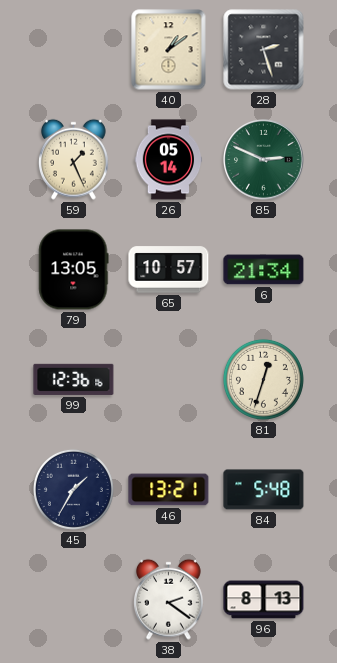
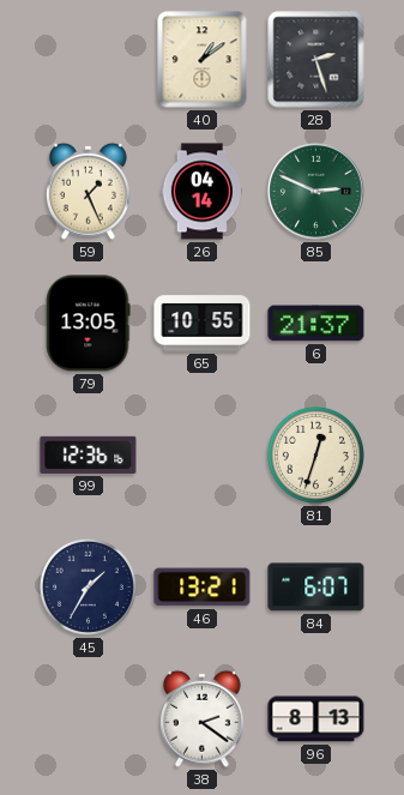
26: 05:14 -> 04:14 (203, 192)
65: 10:57 -> 10:55 (203, 324)
6: 21:34 -> 21:37 (316, 324)
84: 5:48 -> 6:07 (316, 588)
